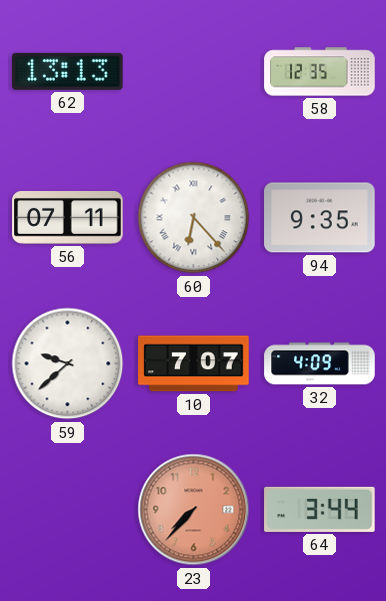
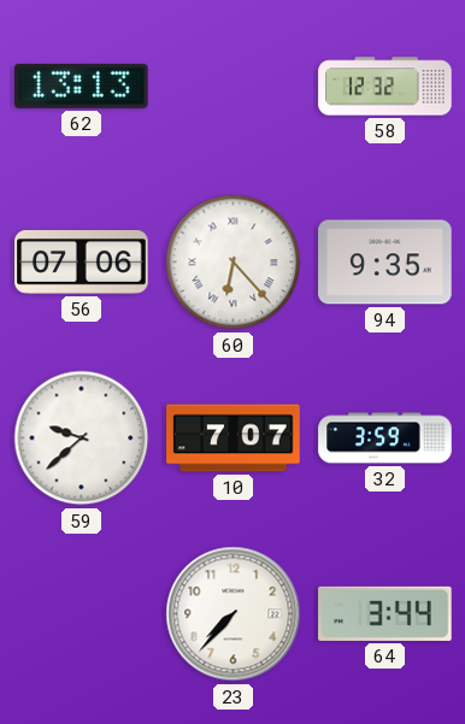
58: 12:35 -> 12:32 (385, 87)
56: 07:11 -> 07:06 (82, 263)
32: 4:09 -> 3:59 (385, 438)
23 dial: salmon -> white (234, 614)
